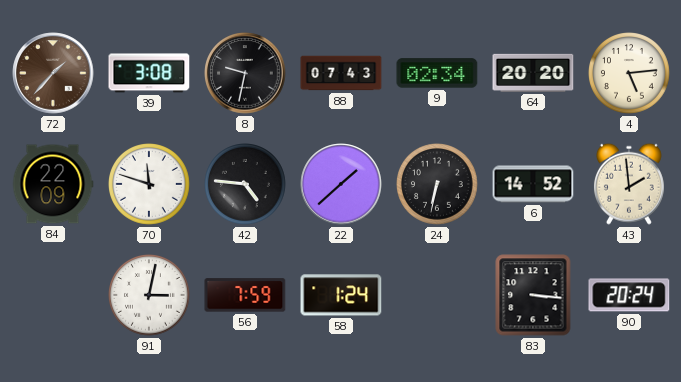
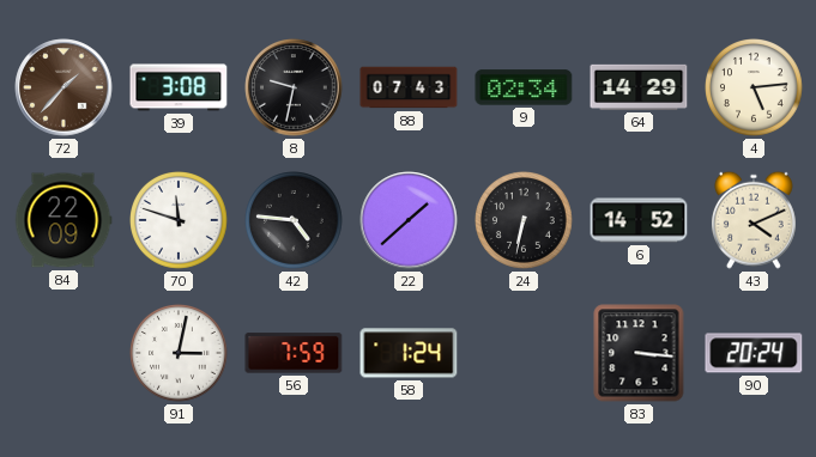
64: 20:20 -> 14:29 (639, 87)
43: 1:59 -> 4:11 (754, 220)
